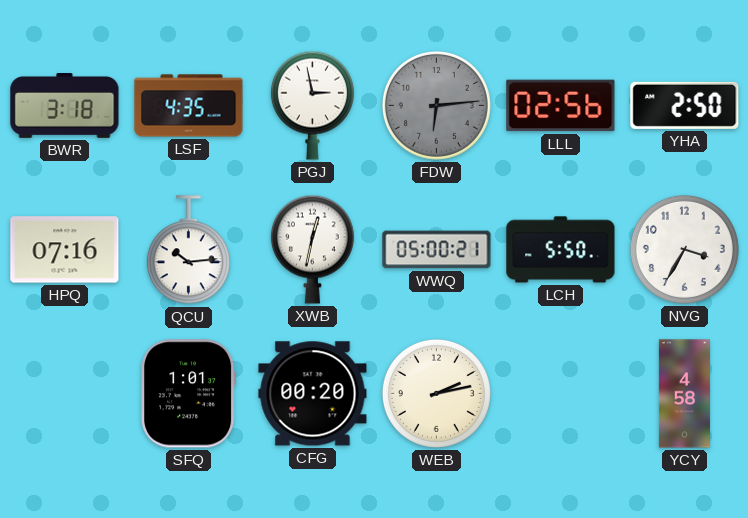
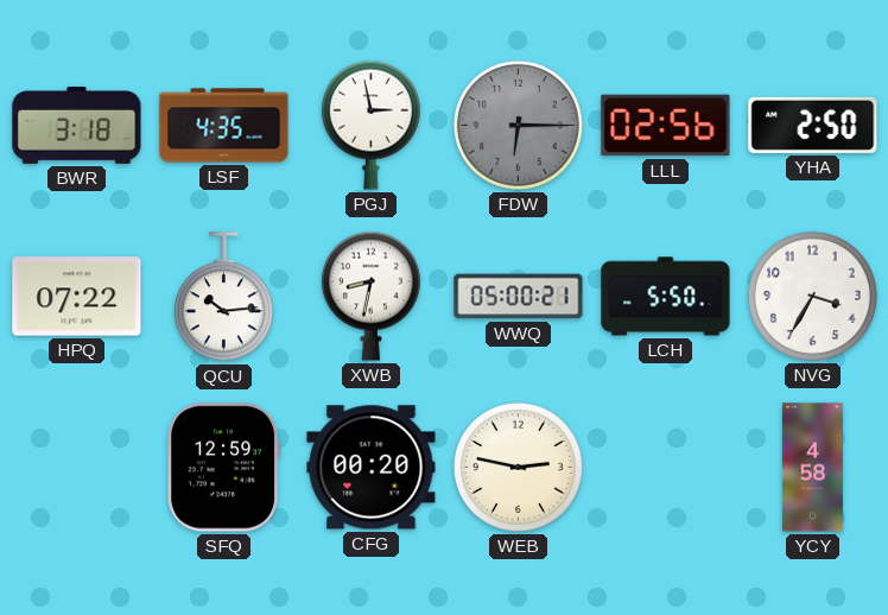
FDW: 6:14 -> 6:15 (518, 125)
HPQ: 07:16 -> 07:22 (77, 297)
XWB: 12:32 -> 8:32 (370, 296)
SFQ: 1:01 -> 12:59 (224, 468)
WEB: 2:13 -> 2:47 (518, 467)
